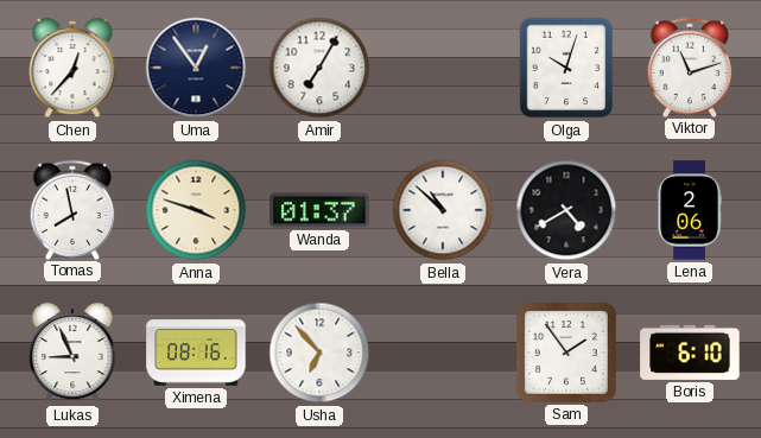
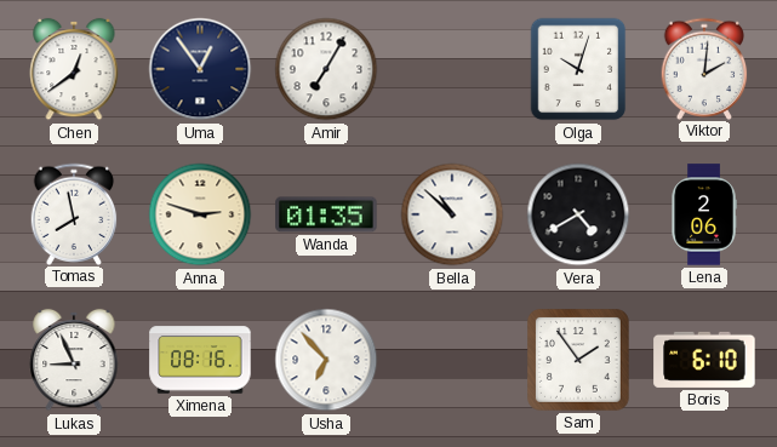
Chen: 12:37 -> 12:39 (74, 69)
Viktor: 11:12 -> 2:01 (704, 68)
Anna: 3:48 -> 2:48 (200, 214)
Wanda: 01:37 -> 01:35 (326, 214)
